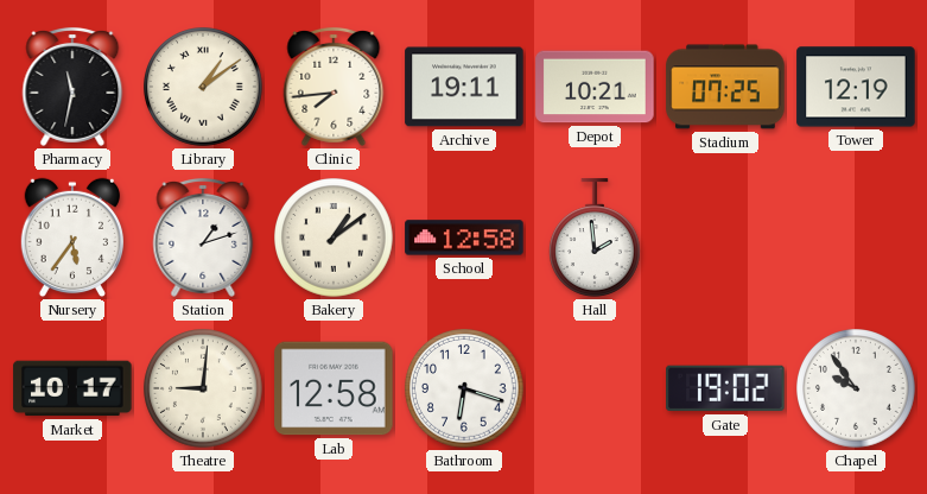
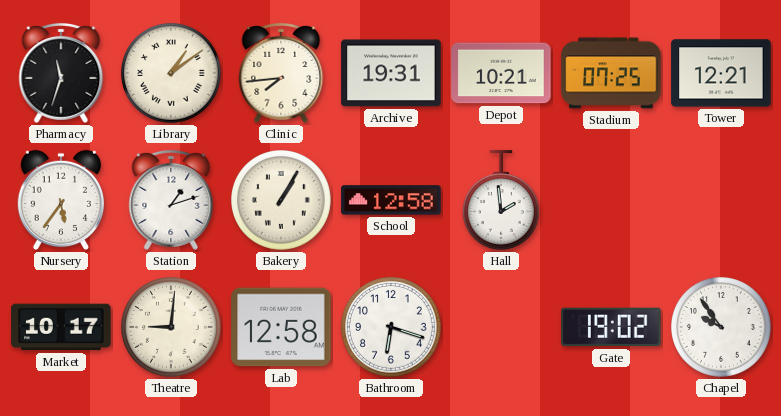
Pharmacy: 11:32 -> 11:33 (61, 73)
Archive: 19:11 -> 19:31 (391, 73)
Tower: 12:19 -> 12:21 (721, 73)
Bakery: 1:09 -> 1:05 (282, 201)
